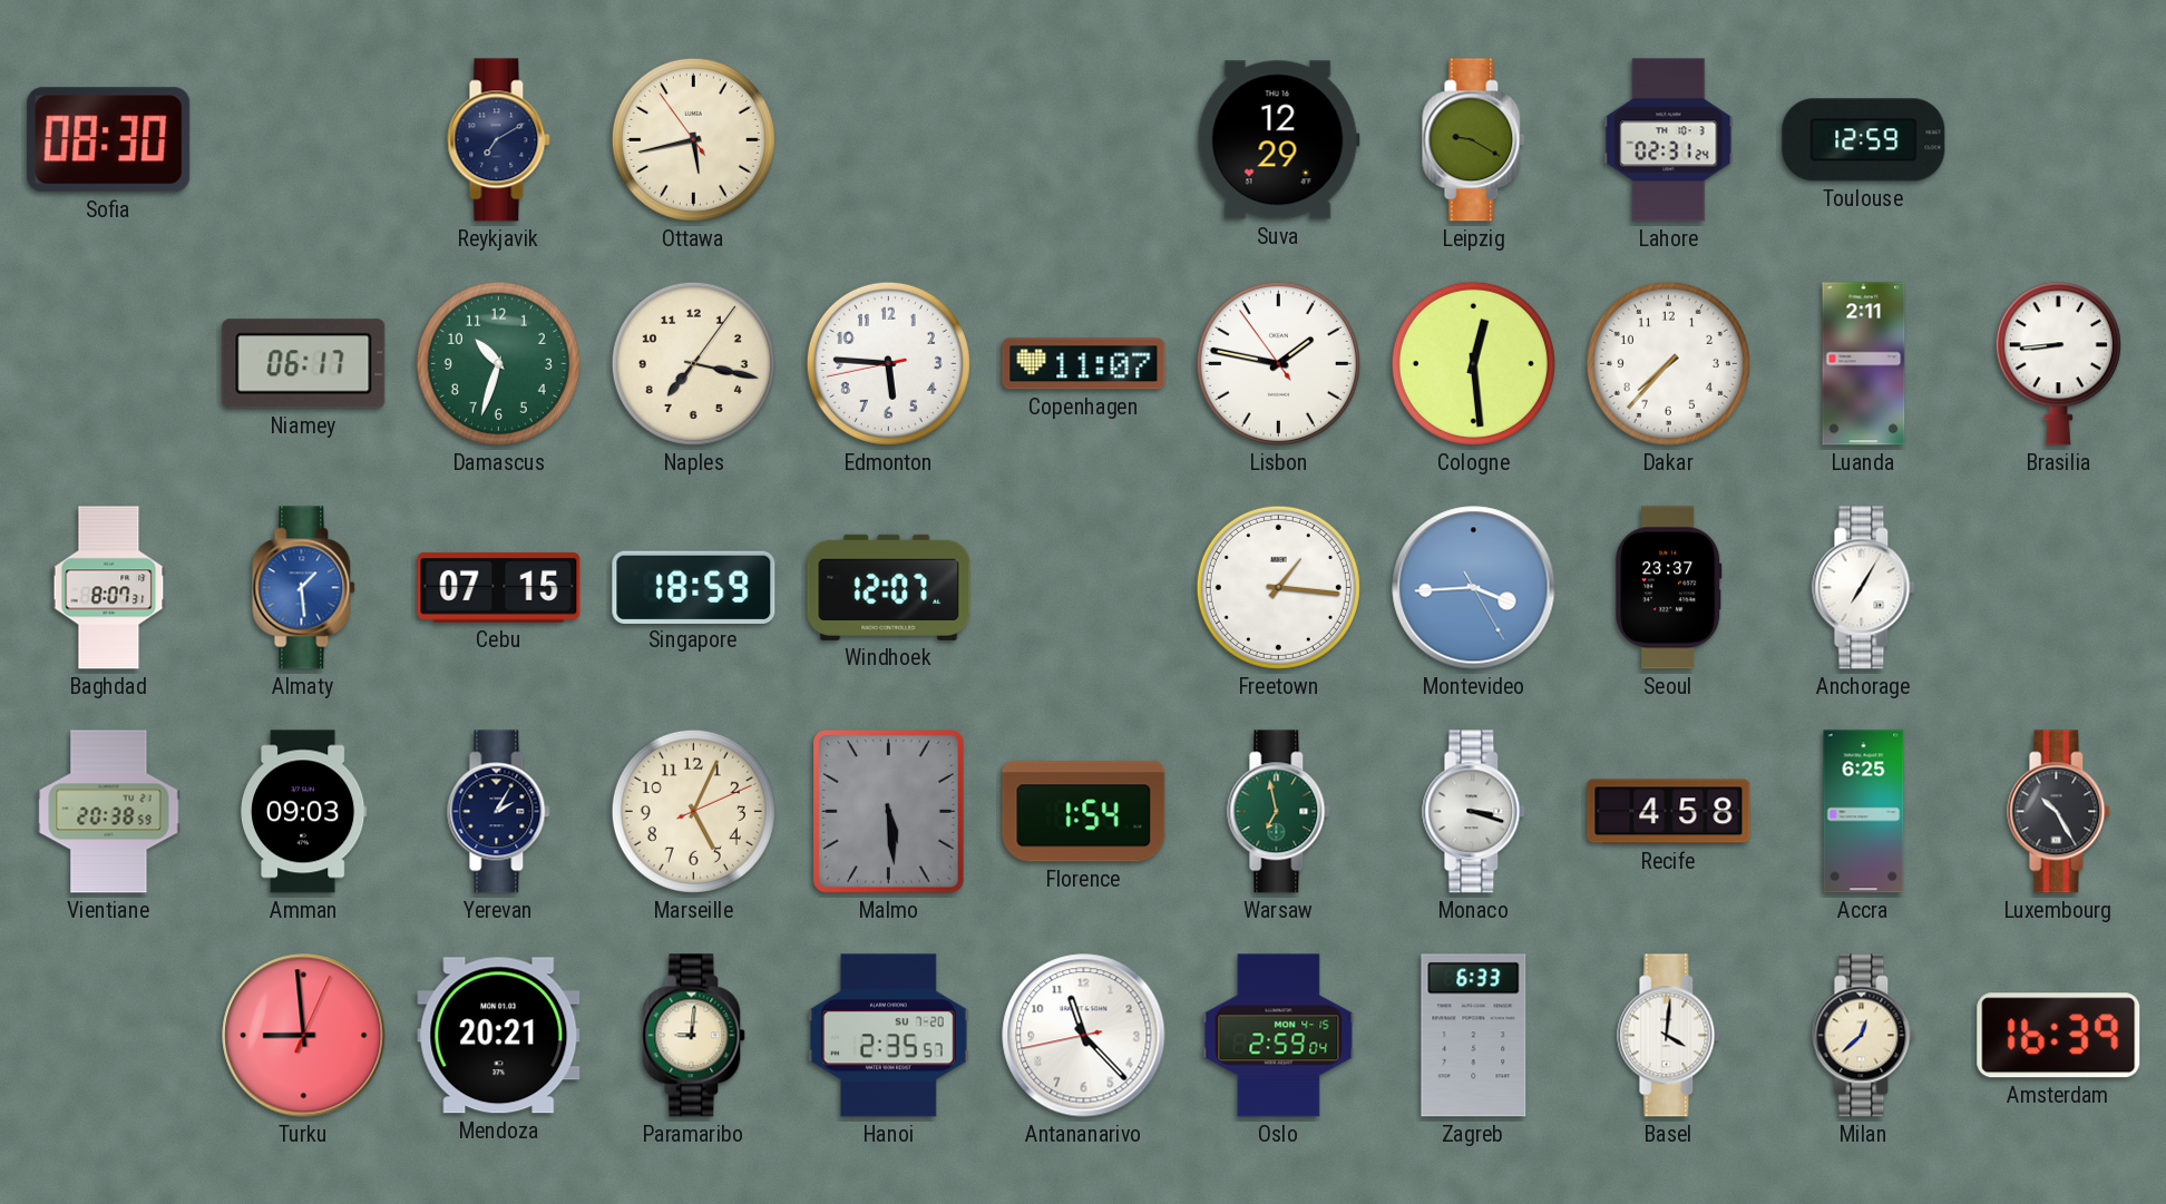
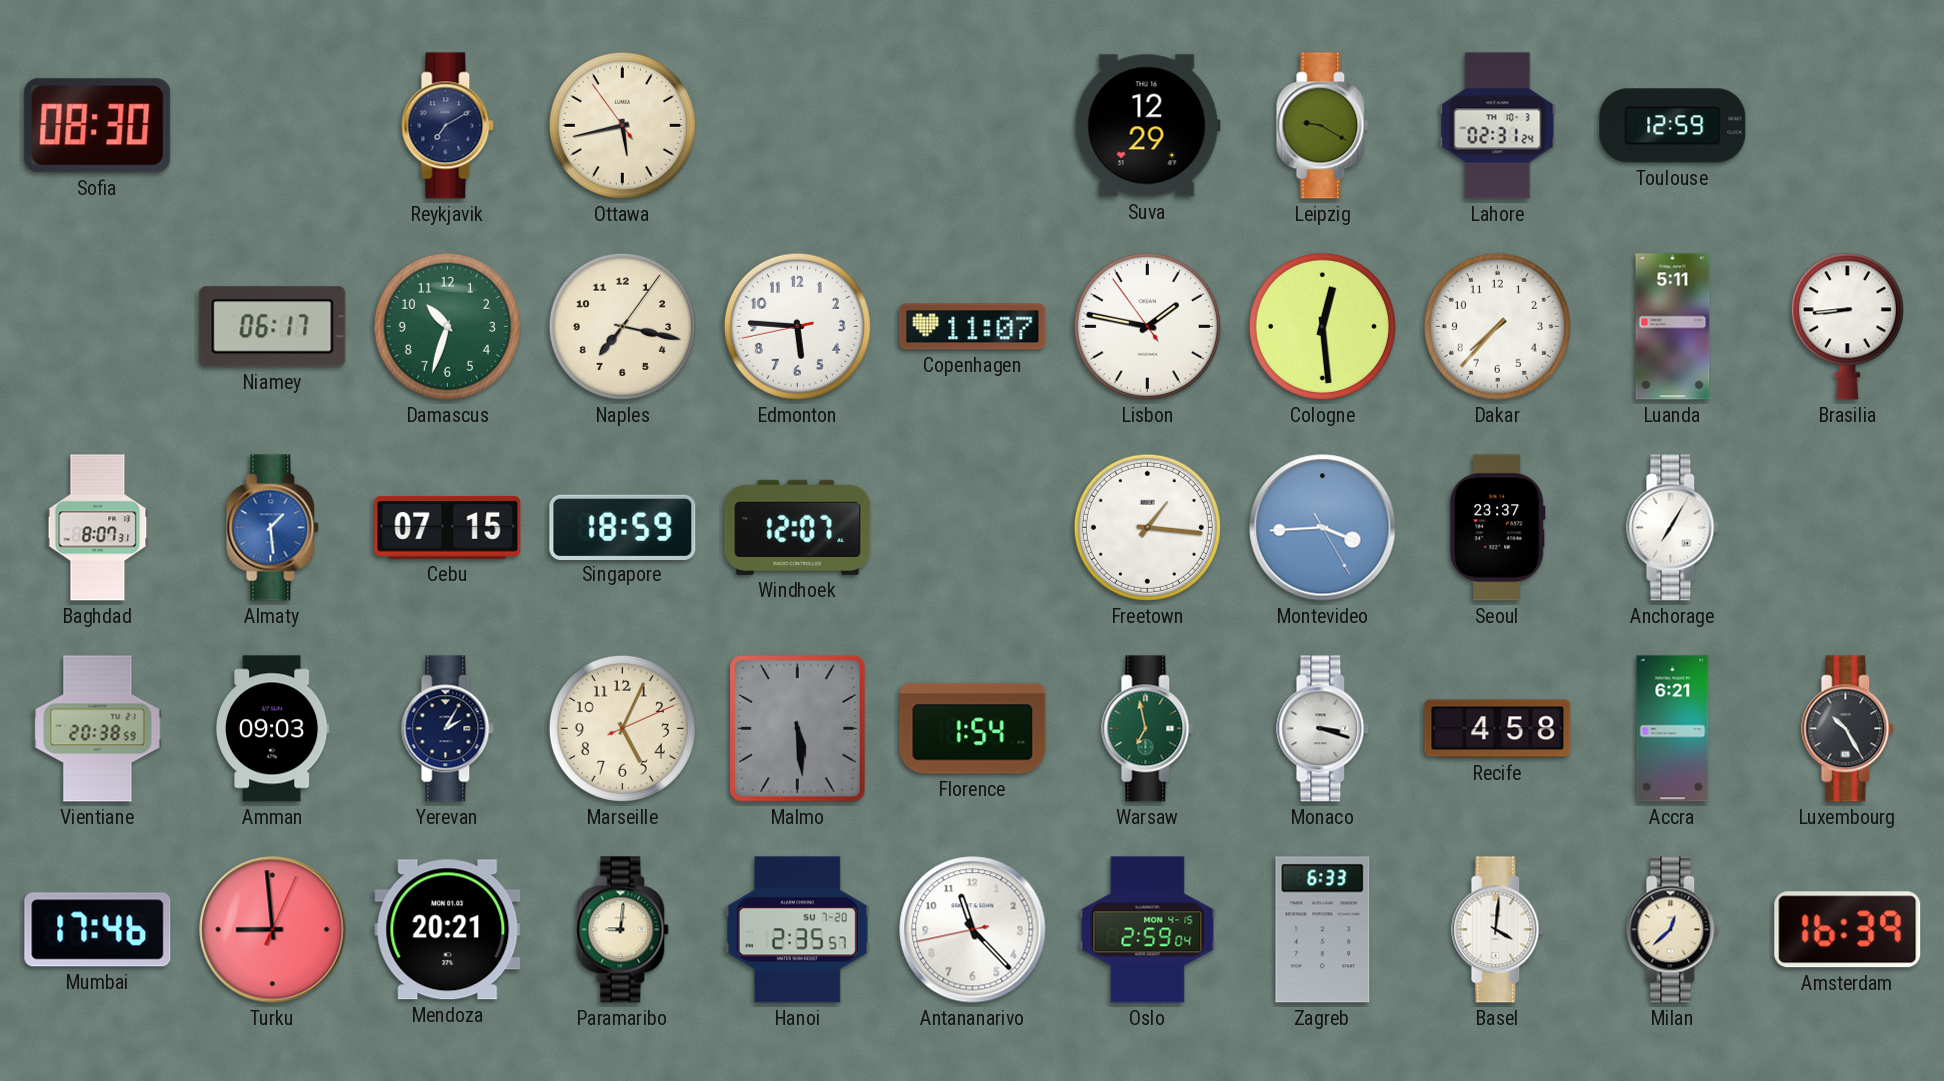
Luanda: 2:11 -> 5:11 (1673, 327)
Accra: 6:25 -> 6:21 (1673, 729)
Mumbai: none -> 17:46 (98, 930)
